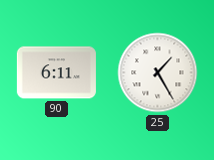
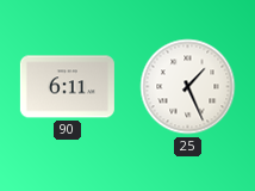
25: 1:25 -> 1:26 (188, 87)
